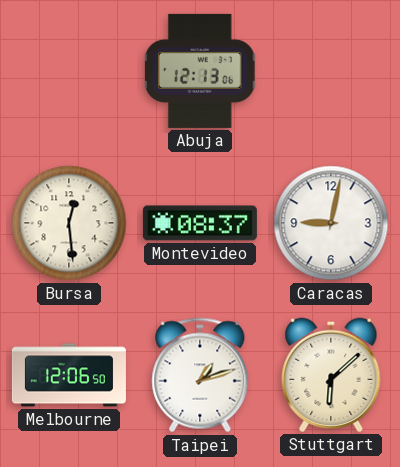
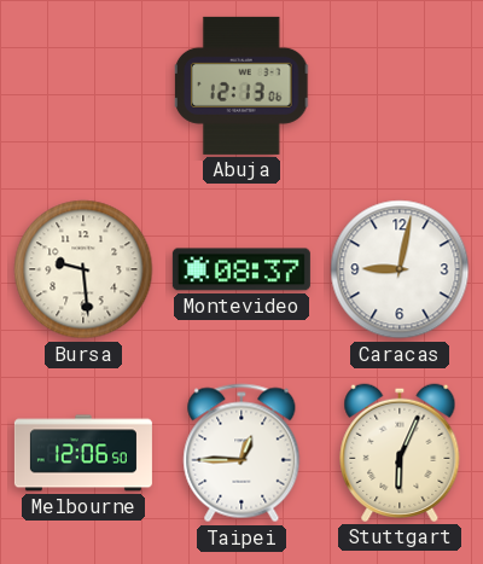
Bursa: 12:29 -> 9:29 (83, 269)
Taipei: 1:12 -> 12:45 (241, 453)
Stuttgart: 6:08 -> 6:04 (400, 453)
